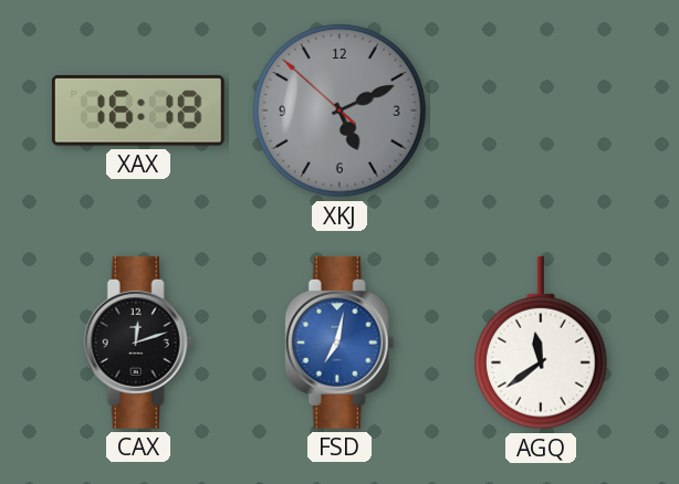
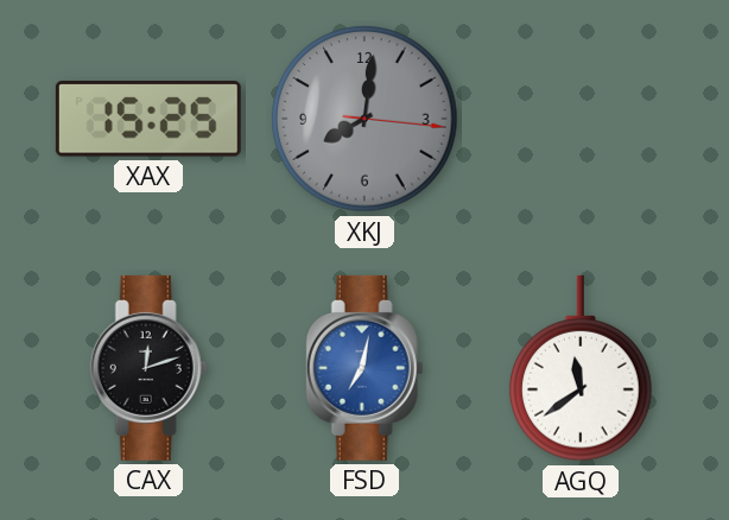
XAX: 16:18 -> 15:25 (148, 120)
XKJ: 5:10 -> 8:01 (364, 119)
